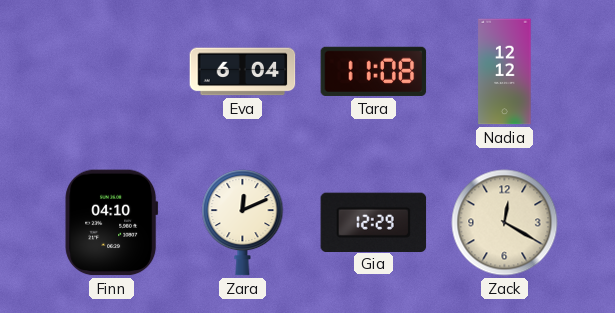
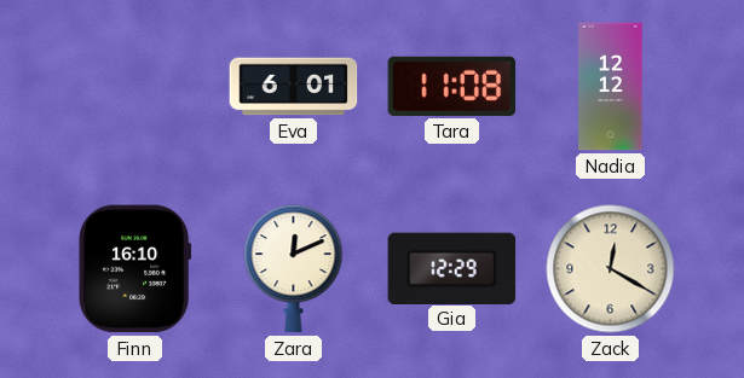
Eva: 6:04 -> 6:01 (294, 87)
Finn: 04:10 -> 16:10 (135, 269)
